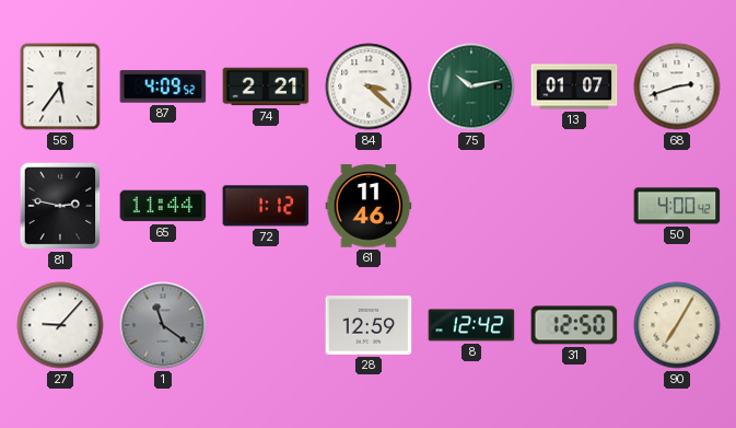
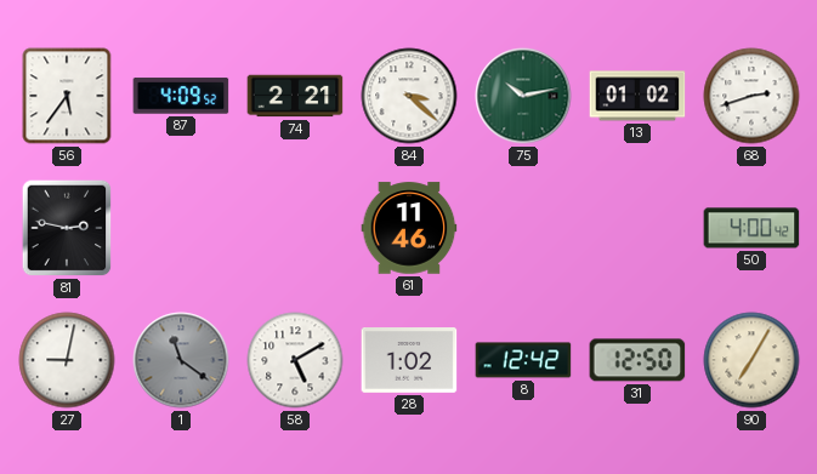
13: 01:07 -> 01:02 (637, 96)
65: 11:44 -> none (163, 206)
72: 1:12 -> none (266, 206)
27: 9:07 -> 9:02 (67, 360)
58: none -> 5:10 (295, 360)
28: 12:59 -> 1:02 (409, 361)
